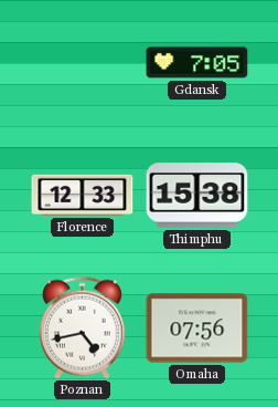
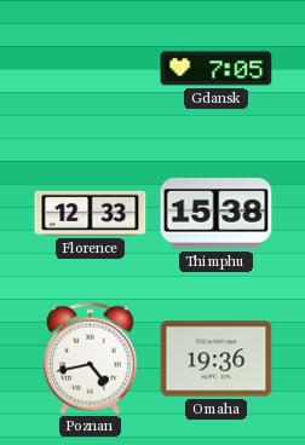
Omaha: 07:56 -> 19:36 (217, 359)
